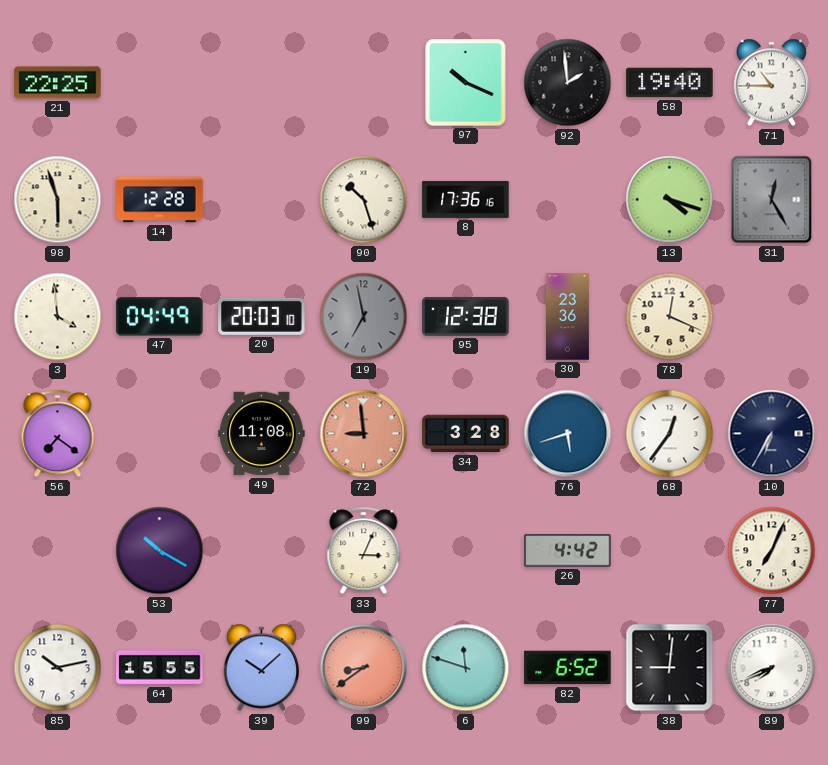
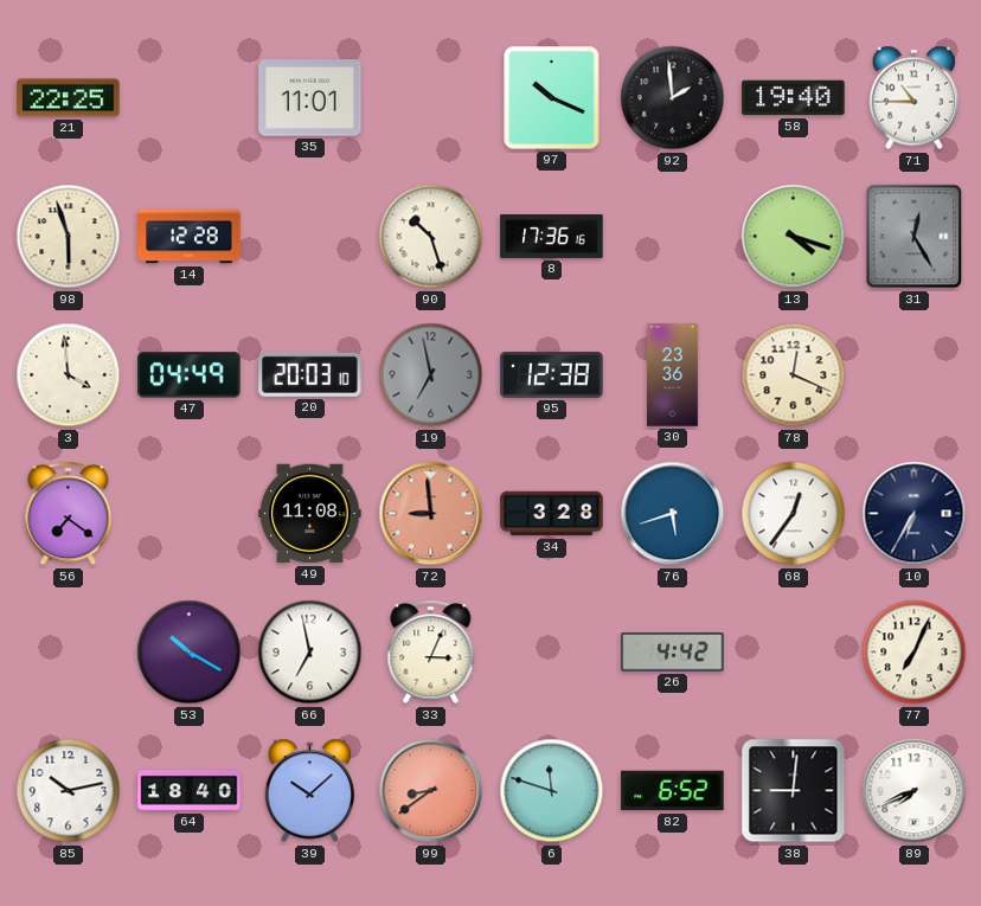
35: none -> 11:01 (310, 98)
66: none -> 6:58 (310, 653)
64: 15:55 -> 18:40 (190, 791)
